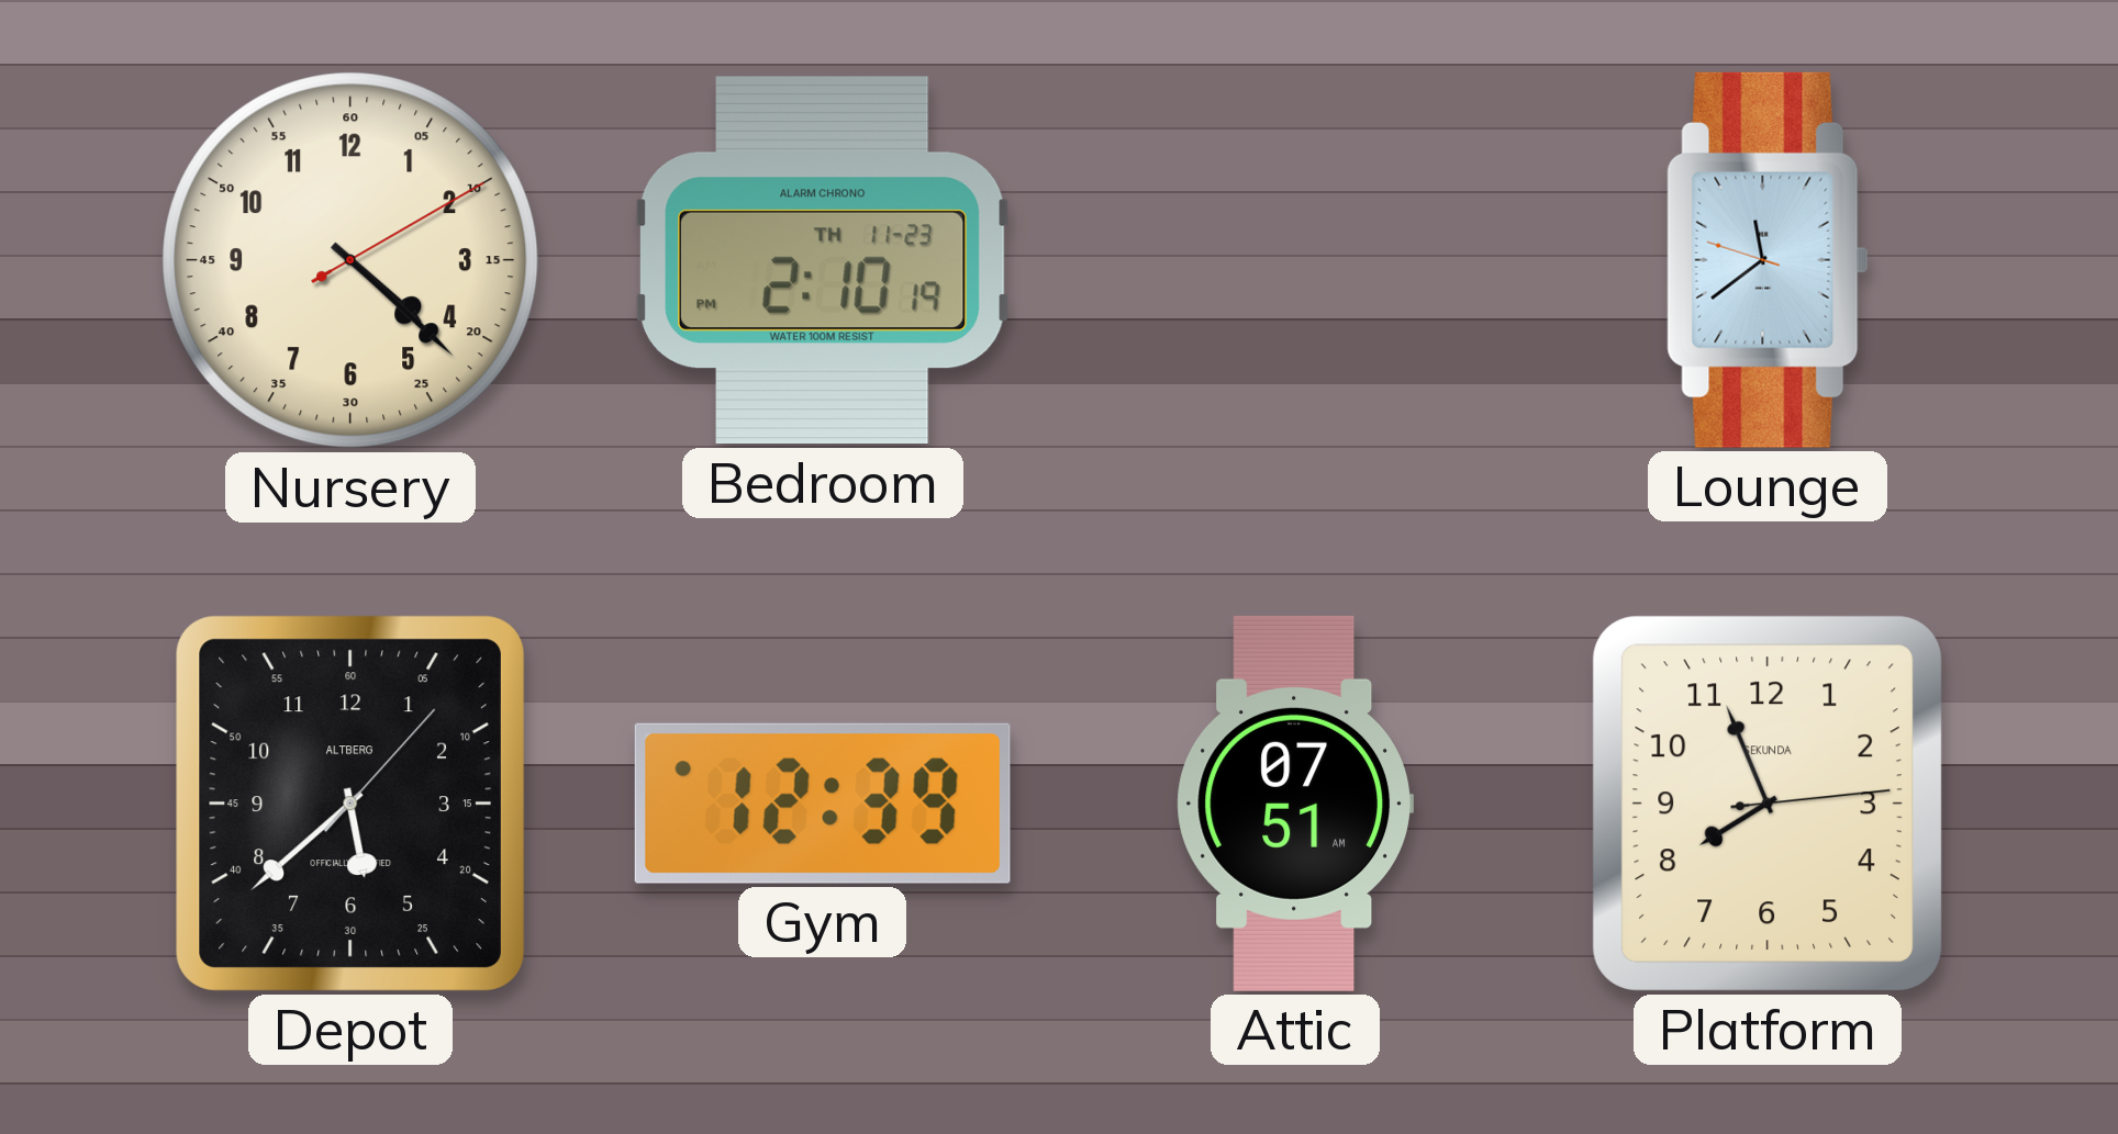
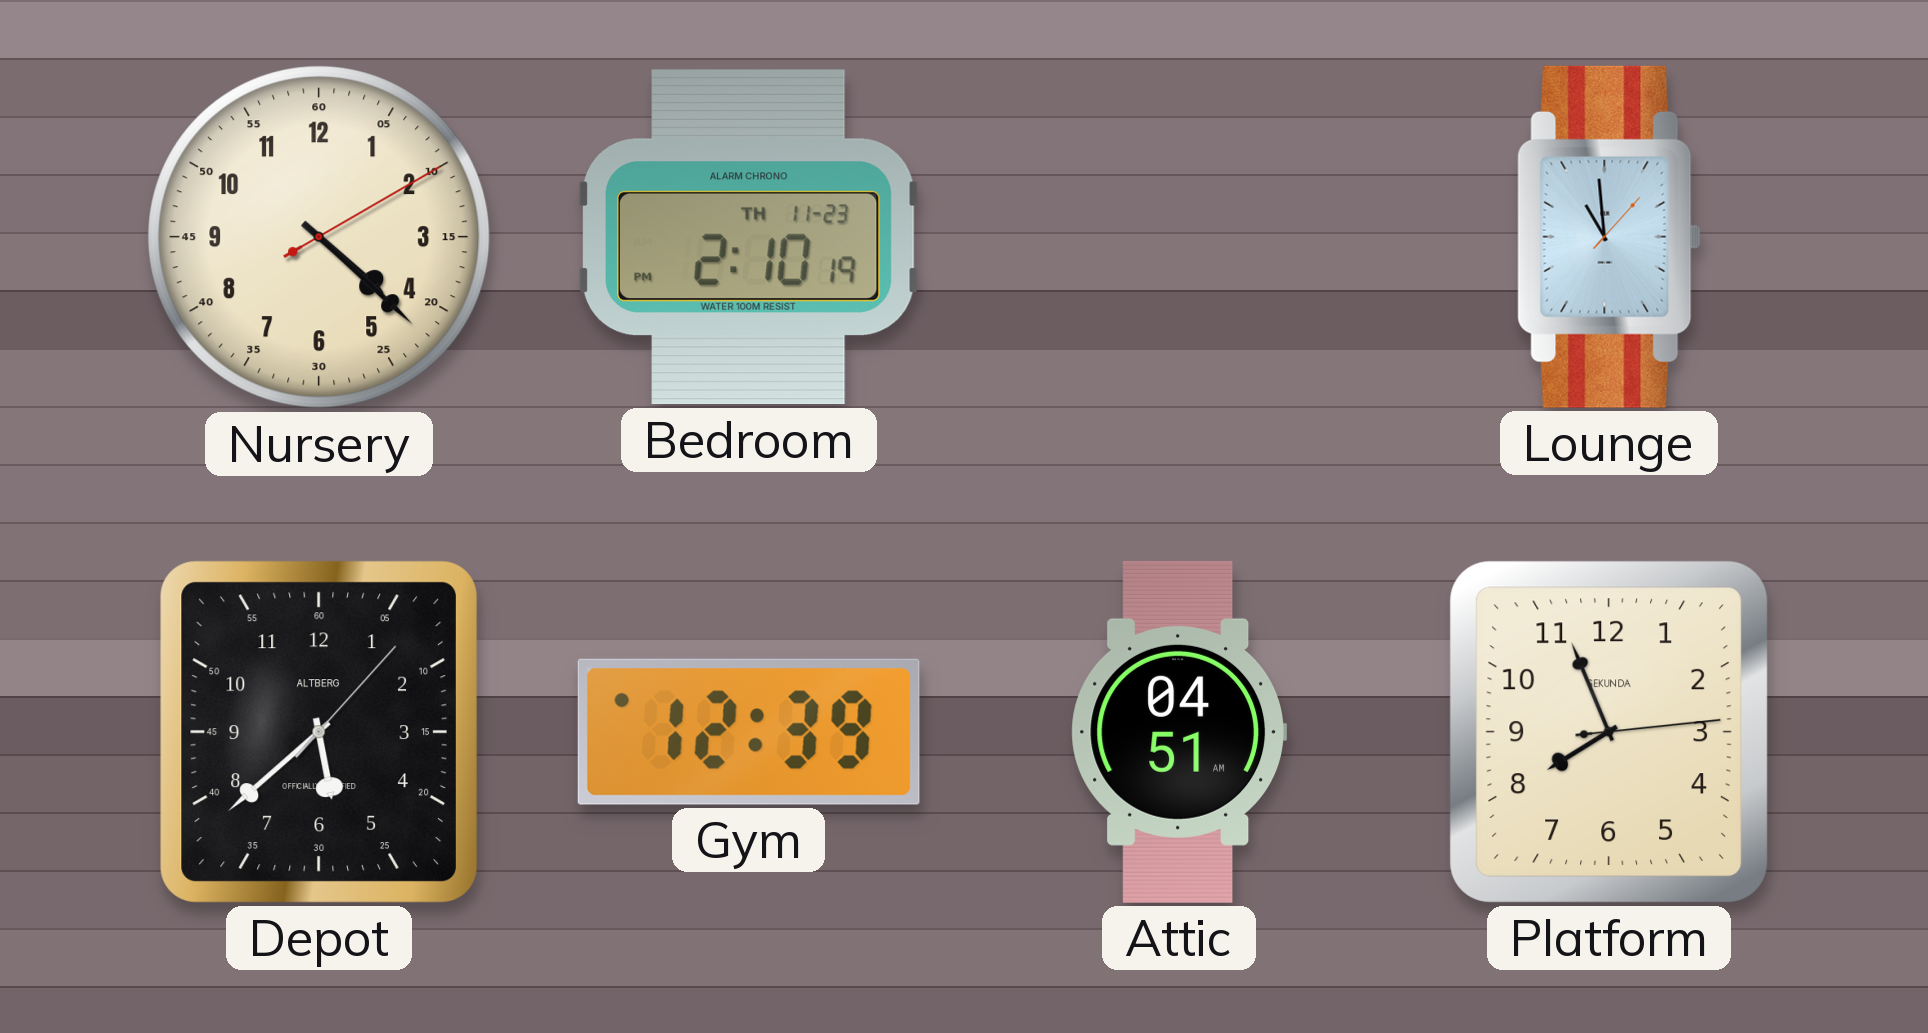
Lounge: 11:38 -> 10:59 (1609, 237)
Attic: 07:51 -> 04:51 (1178, 732)
